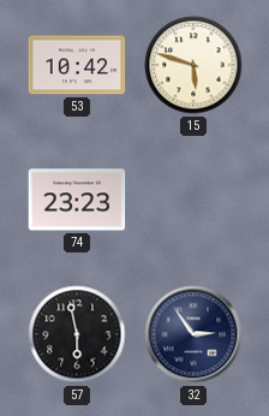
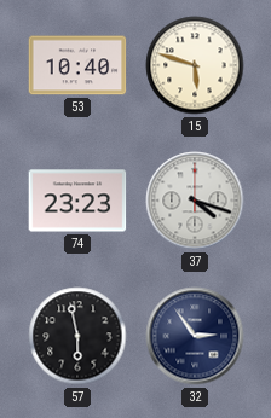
53: 10:42 -> 10:40 (77, 65)
37: none -> 4:18 (195, 201)
